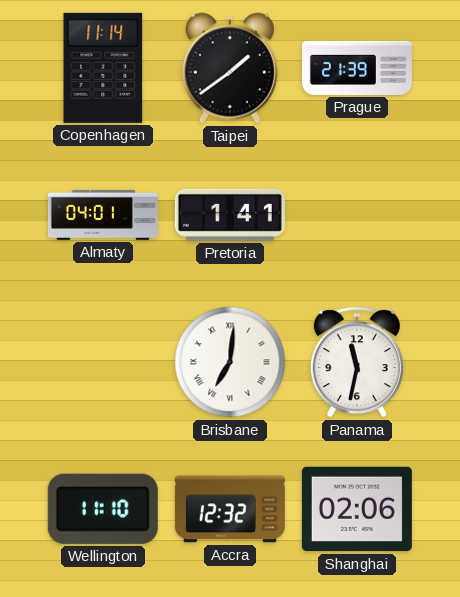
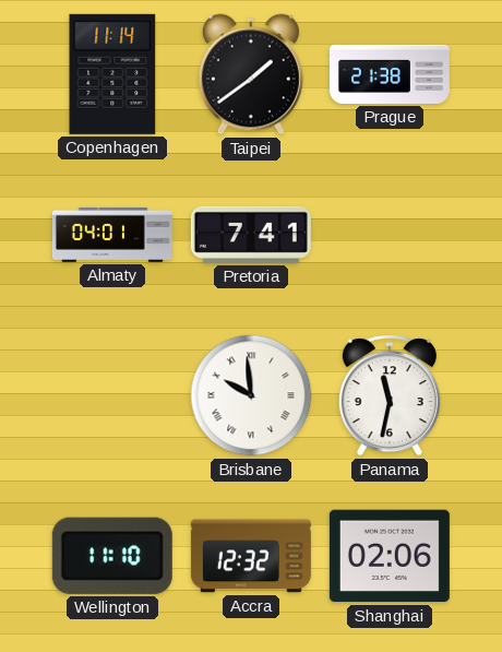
Prague: 21:39 -> 21:38 (390, 74)
Pretoria: 1:41 -> 7:41 (251, 235)
Brisbane: 7:01 -> 9:59 (251, 395)
